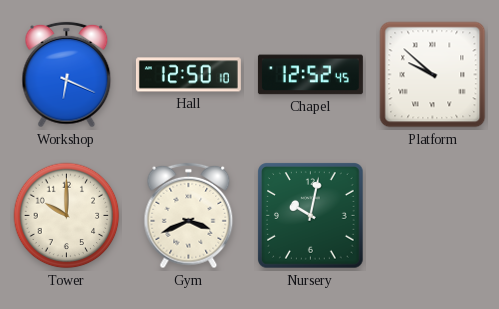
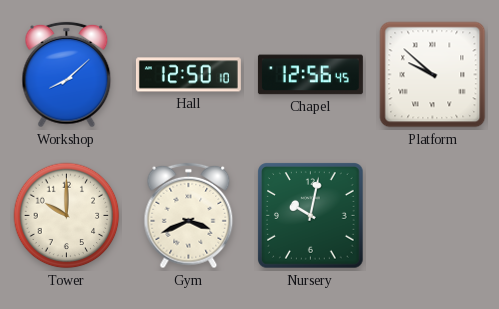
Workshop: 6:19 -> 8:08 (67, 75)
Chapel: 12:52 -> 12:56 (310, 75)
